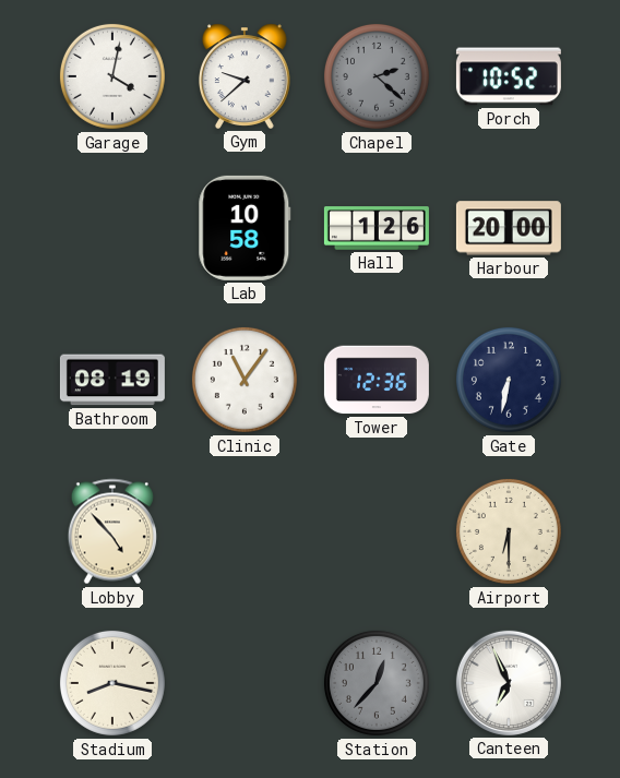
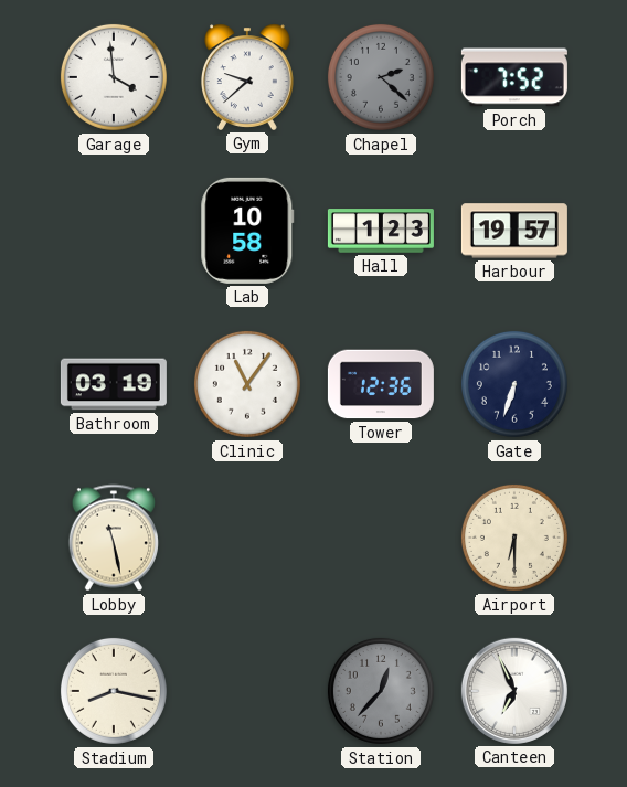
Garage: 4:02 -> 3:59 (114, 77)
Porch: 10:52 -> 7:52 (514, 77)
Hall: 1:26 -> 1:23 (381, 231)
Harbour: 20:00 -> 19:57 (514, 231)
Bathroom: 08:19 -> 03:19 (114, 384)
Gate: 6:32 -> 6:33 (514, 384)
Lobby: 4:53 -> 11:28 (114, 538)
